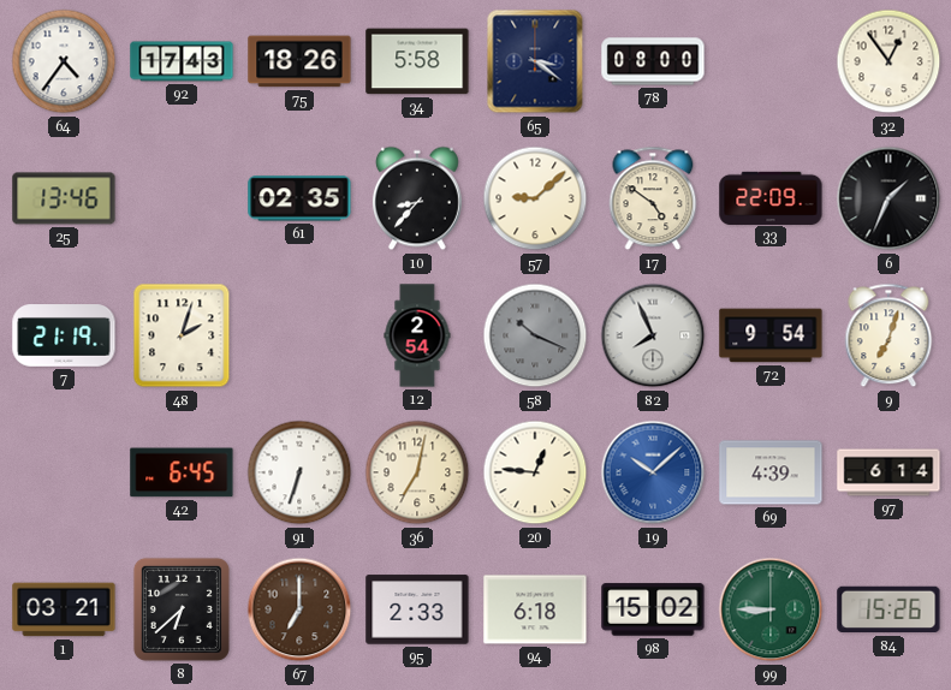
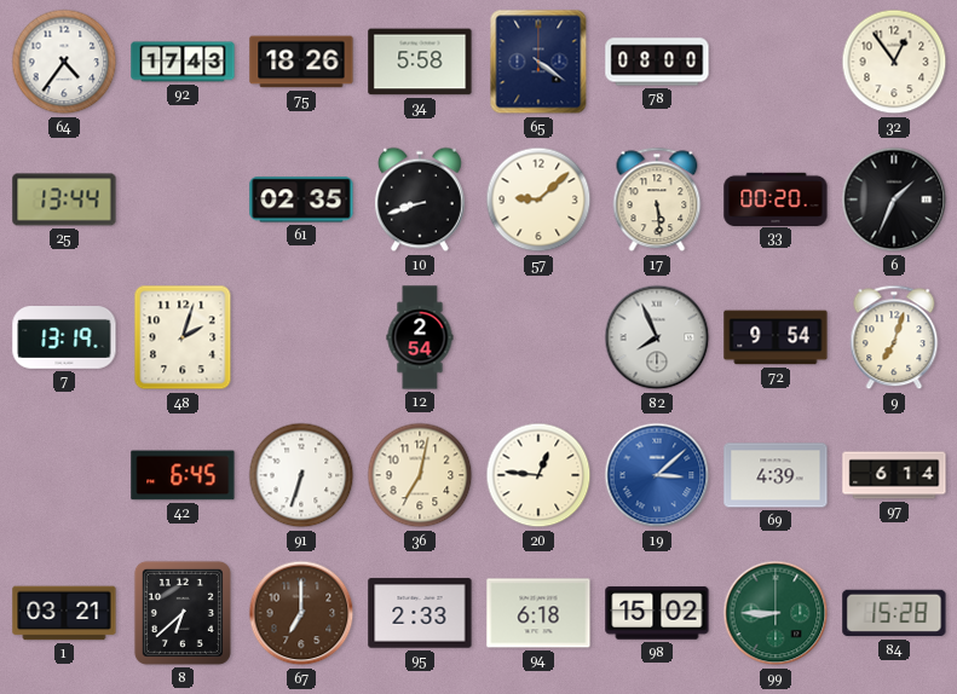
65: 3:21 -> 4:21 (538, 62)
25: 13:46 -> 13:44 (64, 199)
10: 8:37 -> 8:42 (420, 199)
17: 4:51 -> 5:29 (657, 199)
33: 22:09 -> 00:20 (776, 198)
7: 21:19 -> 13:19 (64, 337)
58: 10:19 -> none (535, 335)
19: 10:08 -> 3:08 (657, 475)
84: 15:26 -> 15:28 (894, 613)
